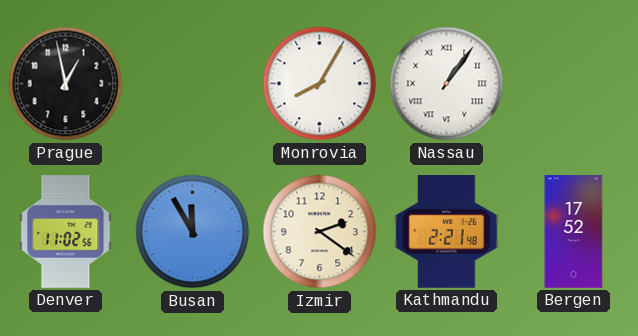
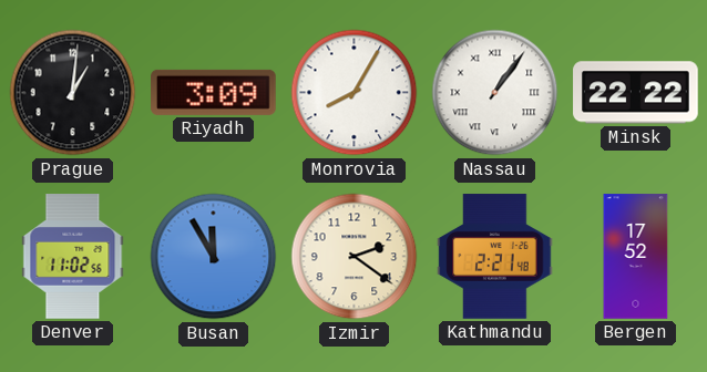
Prague: 12:58 -> 1:01 (73, 93)
Riyadh: none -> 3:09 (214, 92)
Minsk: none -> 22:22 (636, 93)
